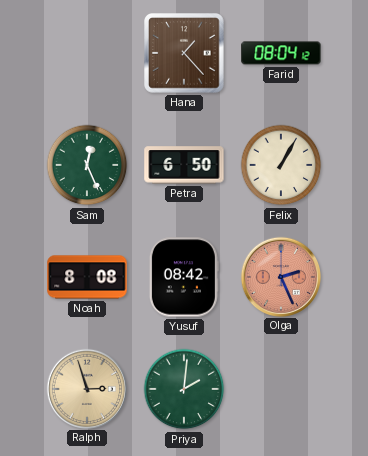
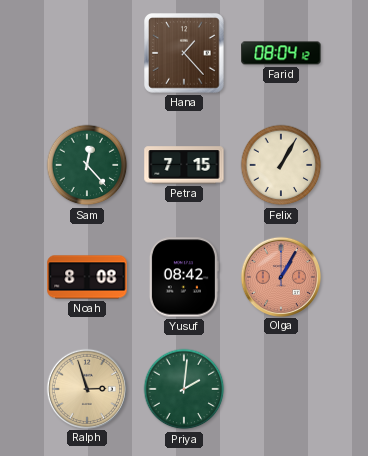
Sam: 12:26 -> 12:23 (87, 165)
Petra: 6:50 -> 7:15 (184, 165)
Olga: 2:26 -> 1:05 (280, 276)
